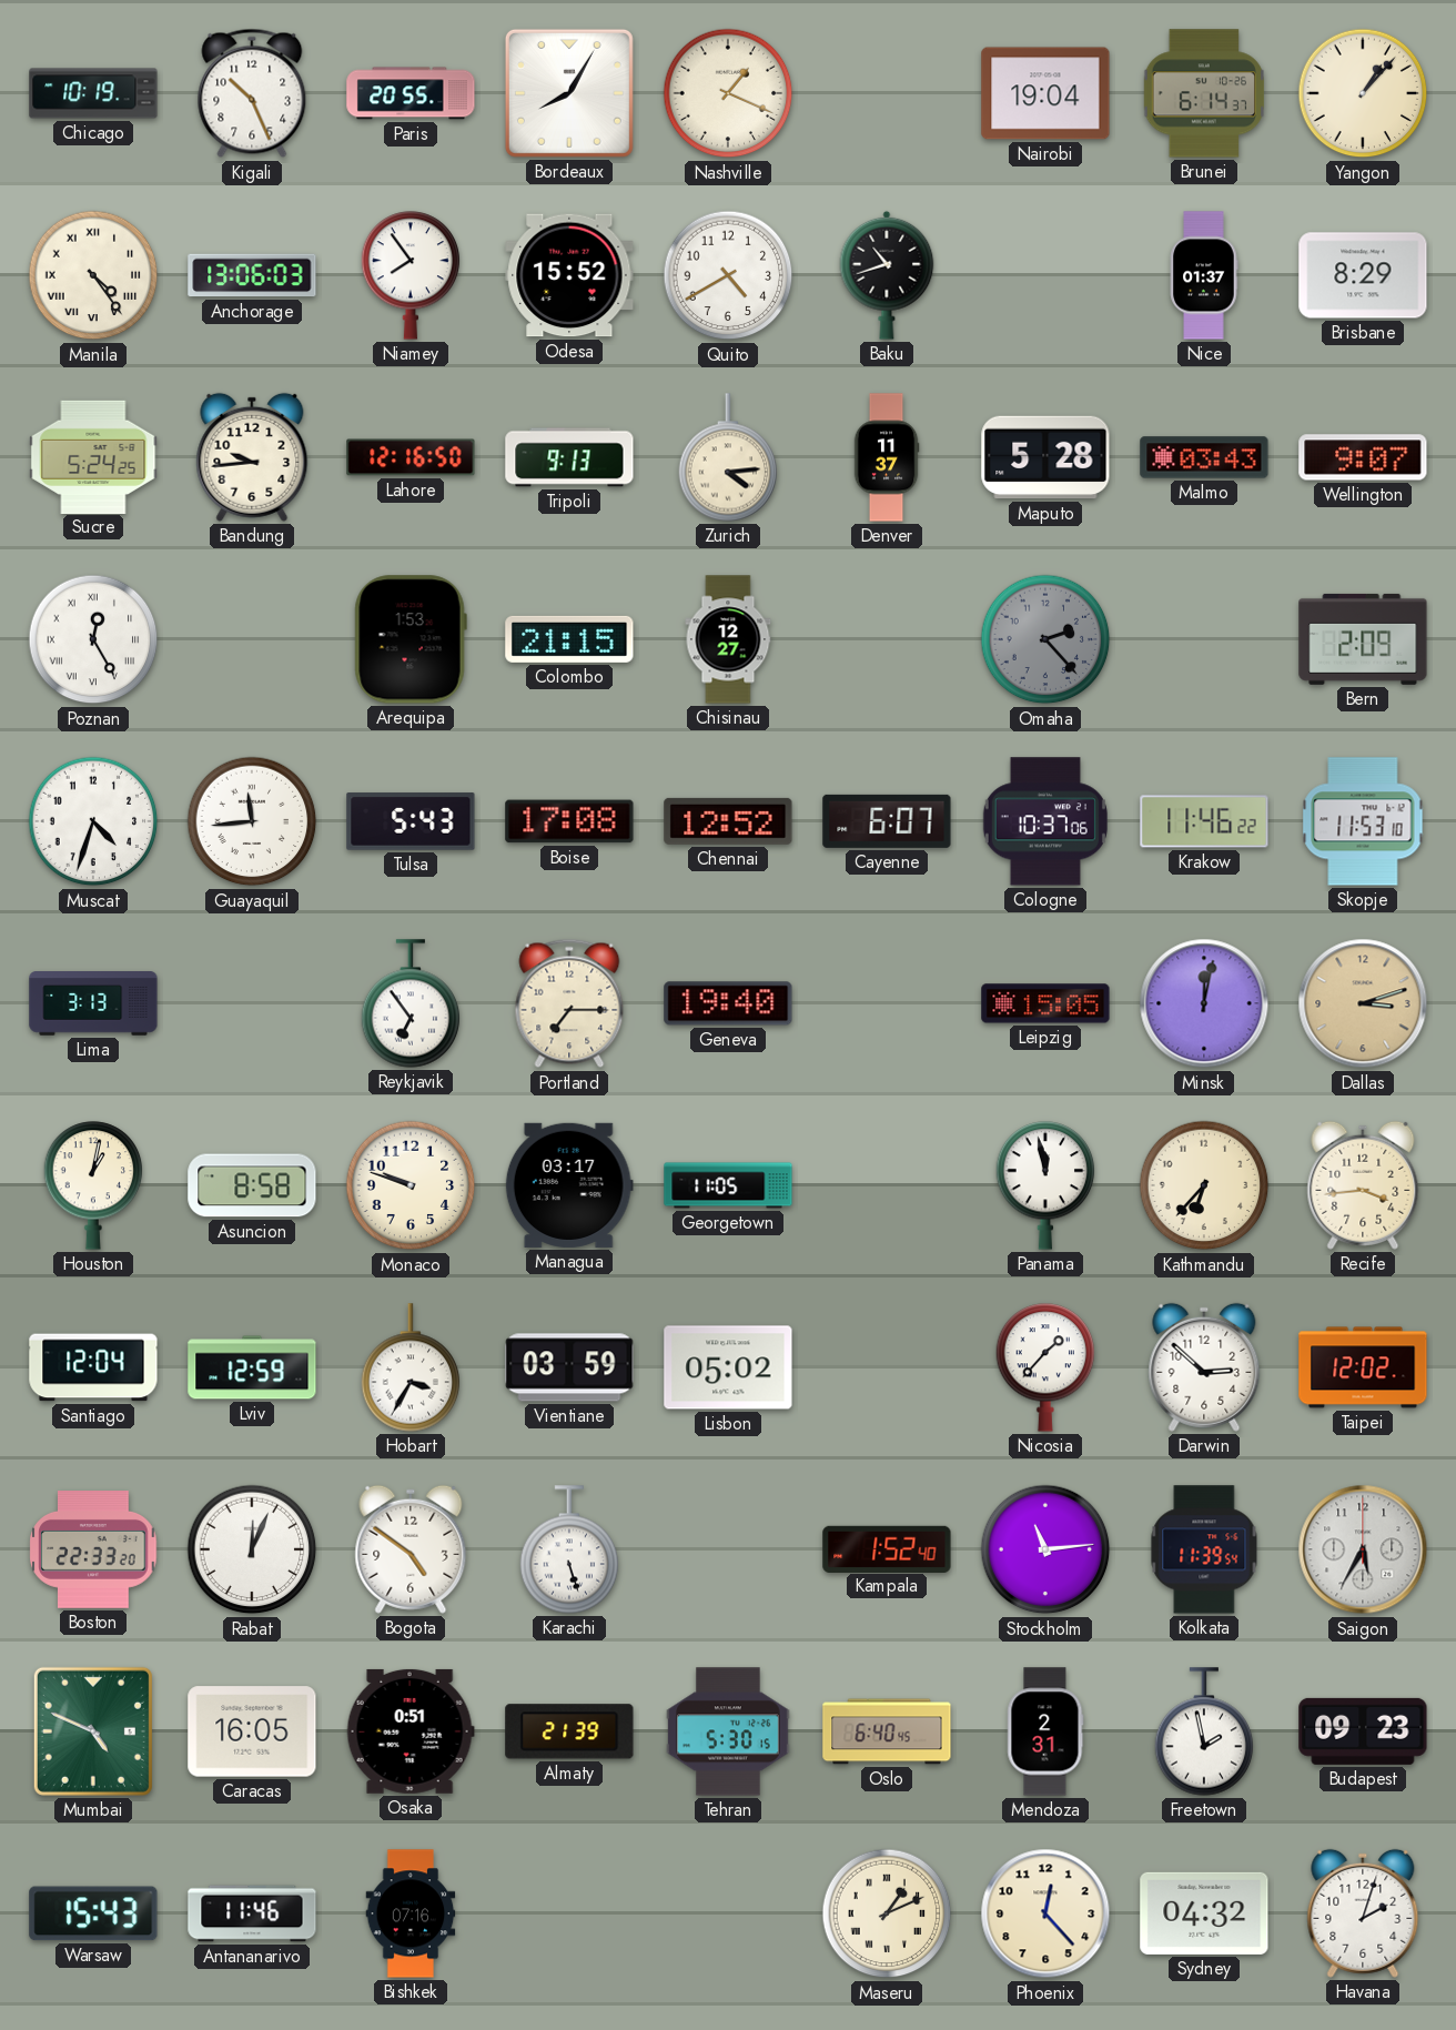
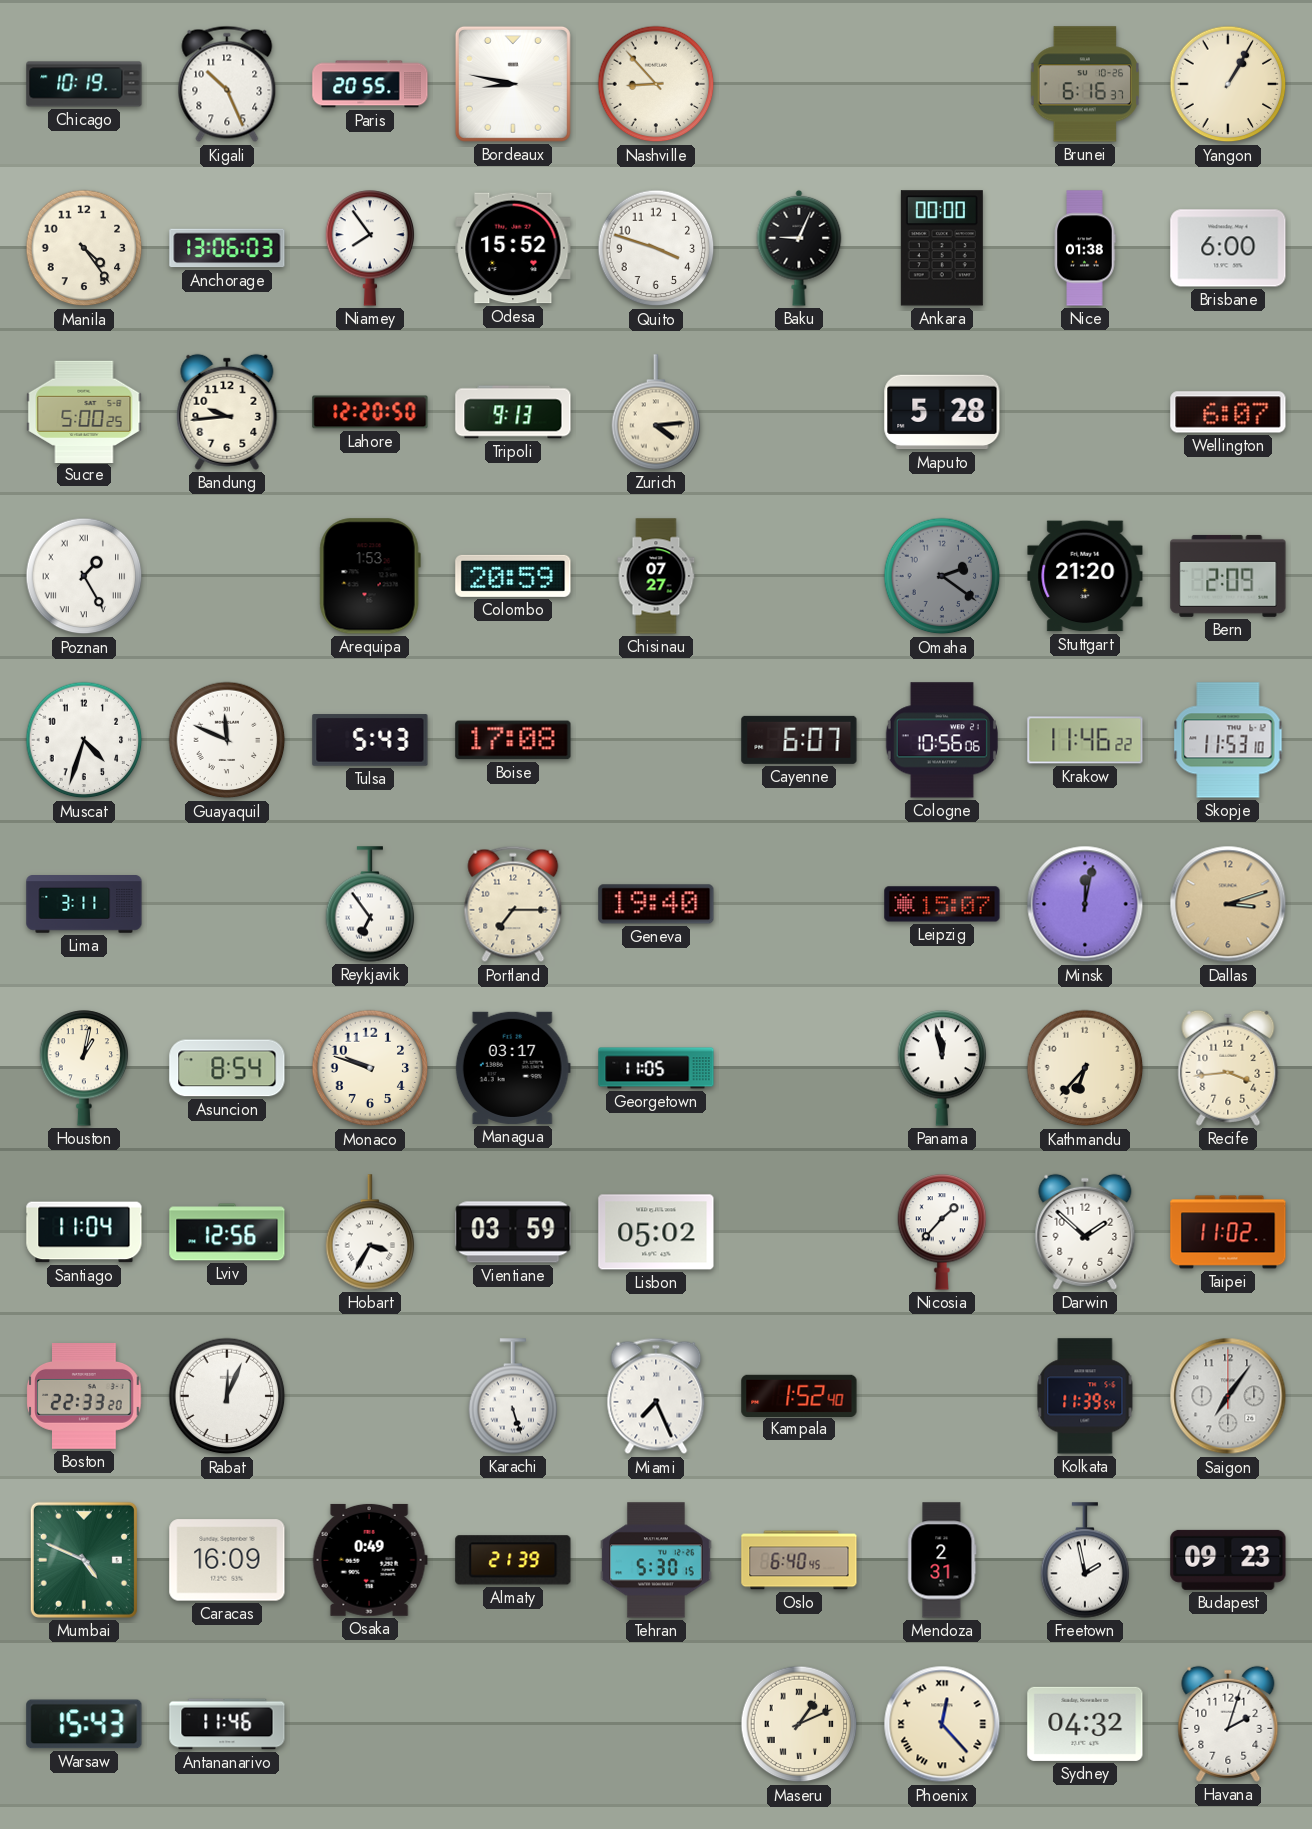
Bordeaux: 8:05 -> 8:47 (513, 84)
Nashville: 1:19 -> 8:53 (656, 84)
Nairobi: 19:04 -> none (1045, 93)
Brunei: 6:14 -> 6:16 (1085, 84)
Yangon: 1:07 -> 1:05 (1228, 84)
Manila numerals: Roman -> Arabic (84, 248)
Quito: 4:40 -> 3:48 (656, 248)
Baku: 10:42 -> 9:04 (799, 248)
Ankara: none -> 00:00 (942, 248)
Nice: 01:37 -> 01:38 (1085, 248)
Brisbane: 8:29 -> 6:00 (1228, 248)
Sucre: 5:24 -> 5:00 (84, 411)
Lahore: 12:16 -> 12:20 (370, 412)
Denver: 11:37 -> none (887, 457)
Malmo: 03:43 -> none (1204, 457)
Wellington: 9:07 -> 6:07 (1228, 412)
Poznan: 12:25 -> 1:25 (84, 576)
Colombo: 21:15 -> 20:59 (513, 576)
Chisinau: 12:27 -> 07:27 (656, 576)
Omaha: 2:23 -> 2:21 (942, 576)
Stuttgart: none -> 21:20 (1085, 576)
Guayaquil: 11:44 -> 11:49 (227, 740)
Chennai: 12:52 -> none (728, 821)
Cologne: 10:37 -> 10:56 (942, 740)
Lima: 3:13 -> 3:11 (84, 904)
Leipzig: 15:05 -> 15:07 (942, 904)
Asuncion: 8:58 -> 8:54 (227, 1068)
Santiago: 12:04 -> 11:04 (84, 1232)
Lviv: 12:59 -> 12:56 (227, 1232)
Darwin: 2:52 -> 1:52 (1085, 1232)
Taipei: 12:02 -> 11:02 (1228, 1232)
Bogota: 4:51 -> none (411, 1549)
Miami: none -> 7:26 (656, 1396)
Stockholm: 11:14 -> none (1045, 1549)
Saigon: 5:35 -> 7:06 (1228, 1396)
Caracas: 16:05 -> 16:09 (227, 1560)
Osaka: 0:51 -> 0:49 (370, 1560)
Bishkek: 07:16 -> none (411, 1913)
Phoenix numerals: Arabic -> Roman (942, 1724)
